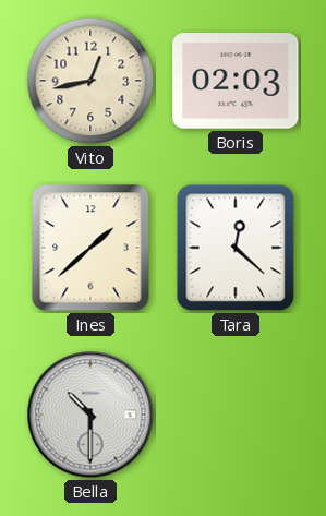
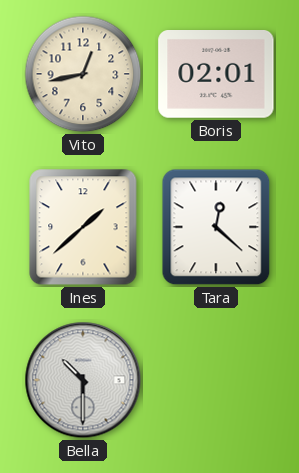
Boris: 02:03 -> 02:01 (216, 75)
